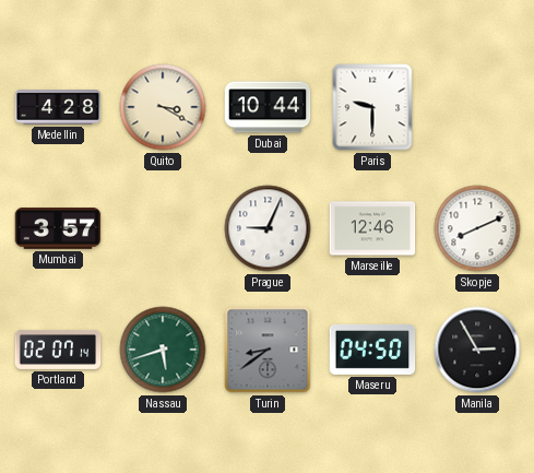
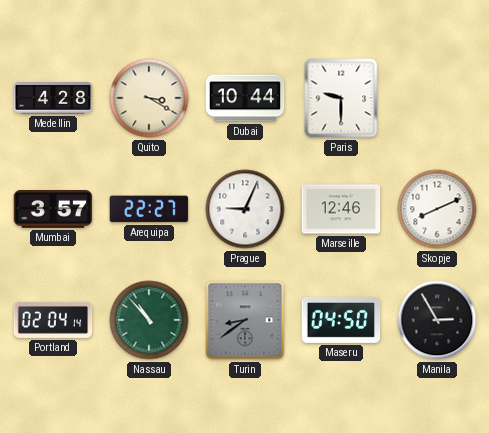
Arequipa: none -> 22:27 (149, 209)
Portland: 02:07 -> 02:04 (53, 320)
Nassau: 5:42 -> 10:53 (149, 320)
